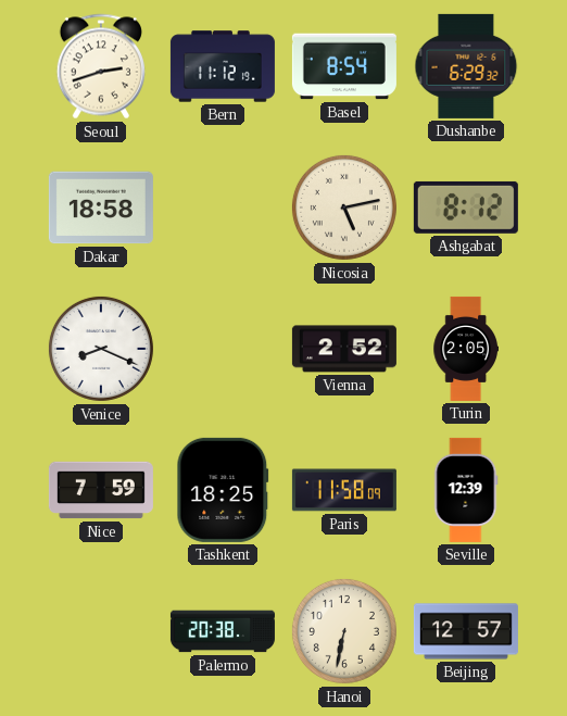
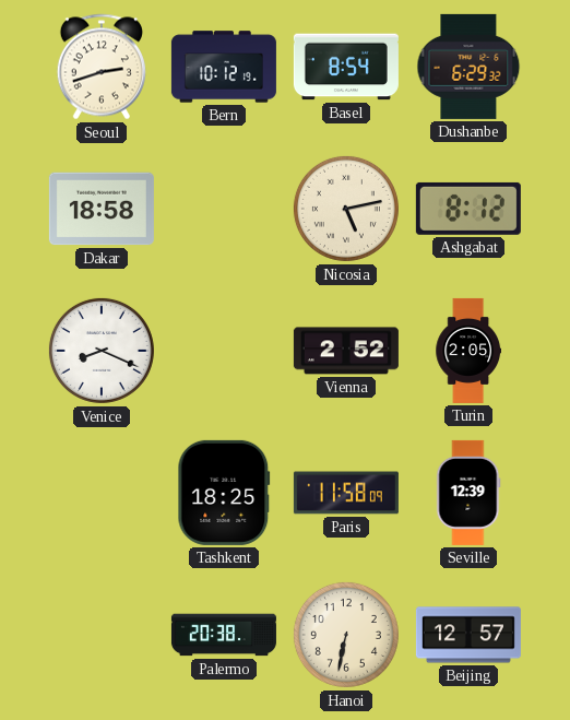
Bern: 11:12 -> 10:12 (224, 67)
Nice: 7:59 -> none (101, 490)
